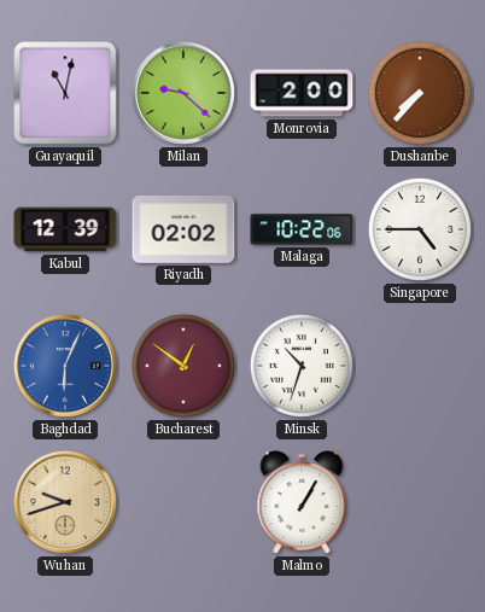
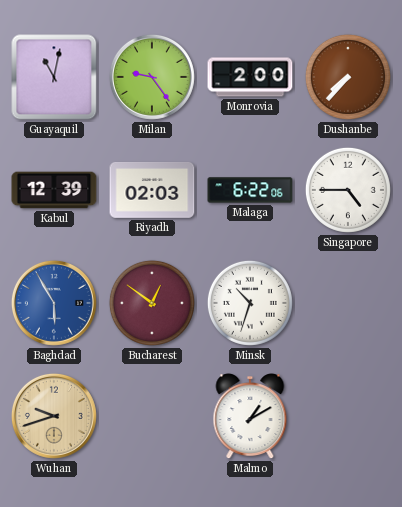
Milan: 9:22 -> 9:24 (152, 77)
Riyadh: 02:02 -> 02:03 (152, 190)
Malaga: 10:22 -> 6:22 (250, 190)
Baghdad: 6:04 -> 5:55 (54, 303)
Malmo: 1:05 -> 1:10 (250, 417)
